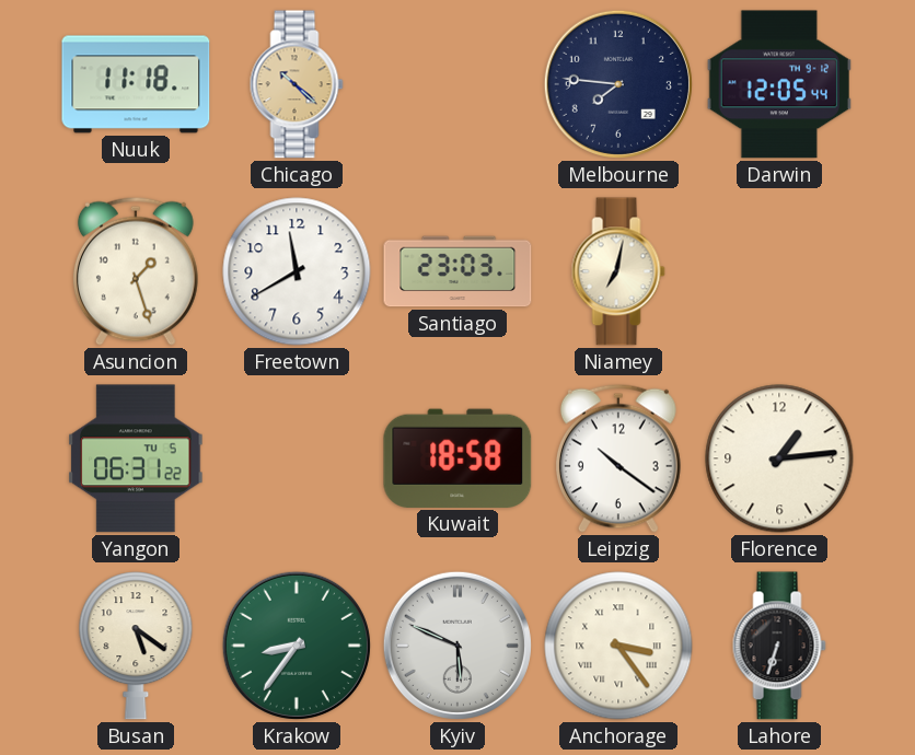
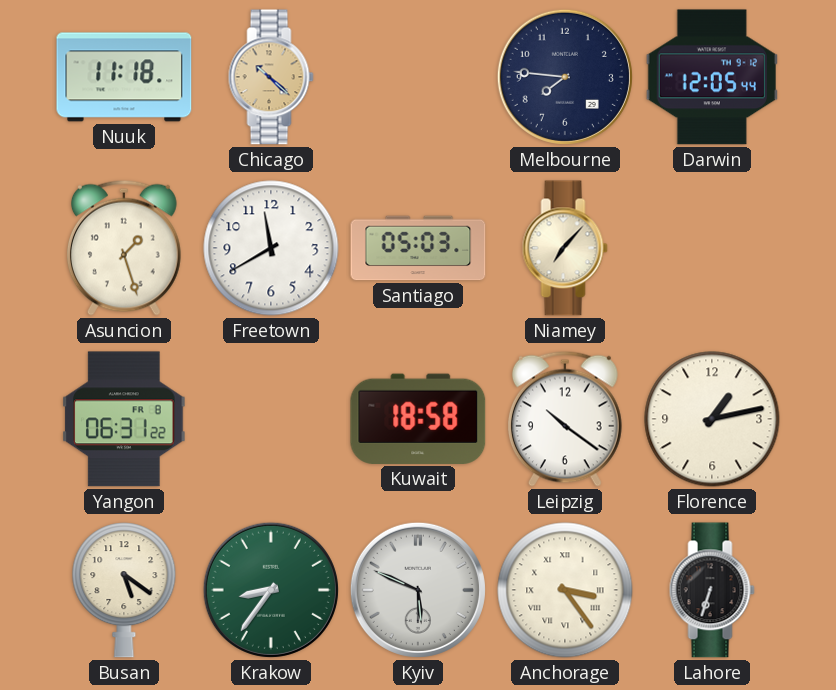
Santiago: 23:03 -> 05:03 (418, 248)
Niamey: 7:02 -> 7:07 (565, 248)
Yangon date: TU 5 -> FR 8 (124, 419)
Florence: 1:14 -> 1:13 (712, 419)
